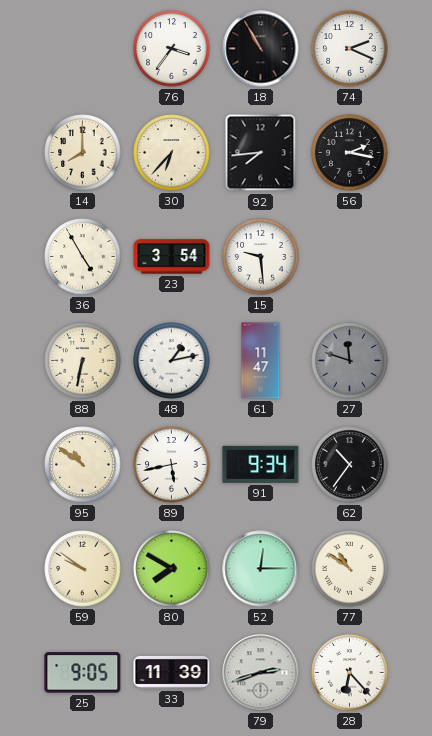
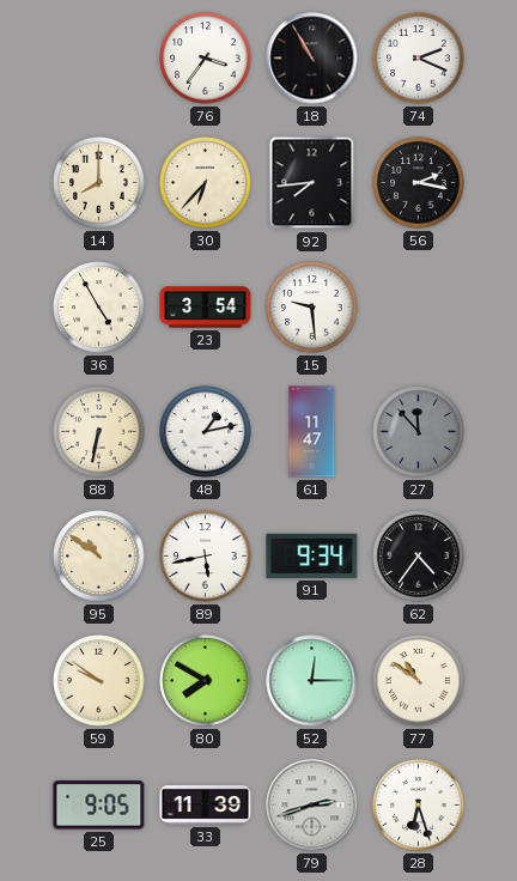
27: 11:48 -> 11:53 (419, 432)
62: 10:36 -> 4:36 (419, 557)
28: 6:23 -> 6:27 (419, 806)
